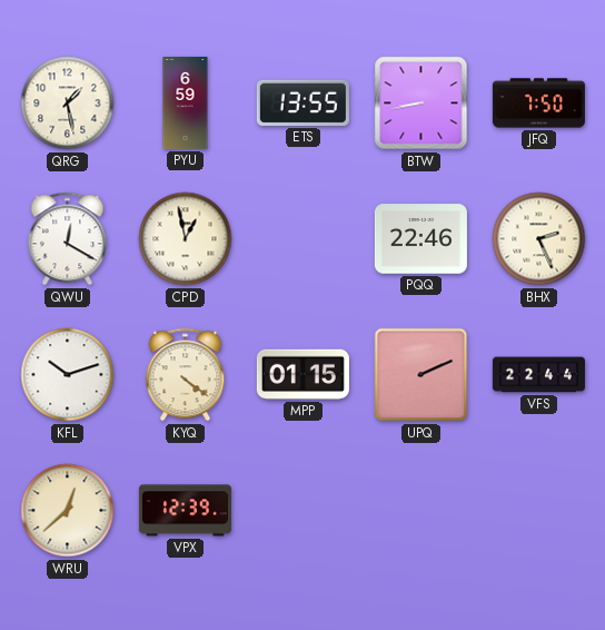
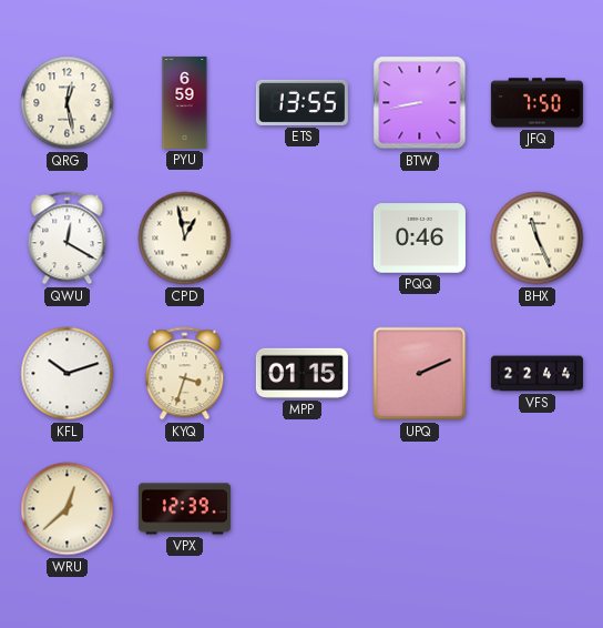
QRG: 1:28 -> 12:28 (68, 103)
PQQ: 22:46 -> 0:46 (419, 239)
BHX: 2:26 -> 11:26 (538, 239)
KYQ: 4:21 -> 3:33 (185, 374)
